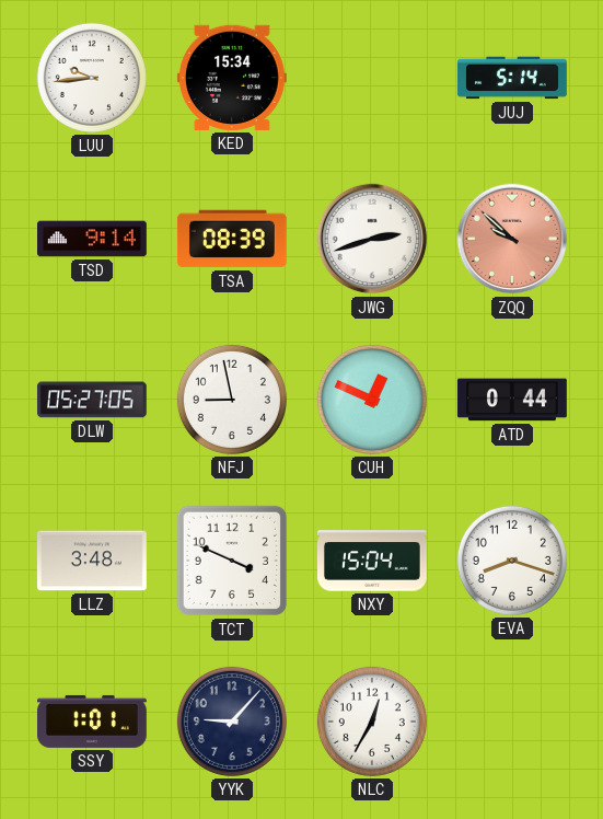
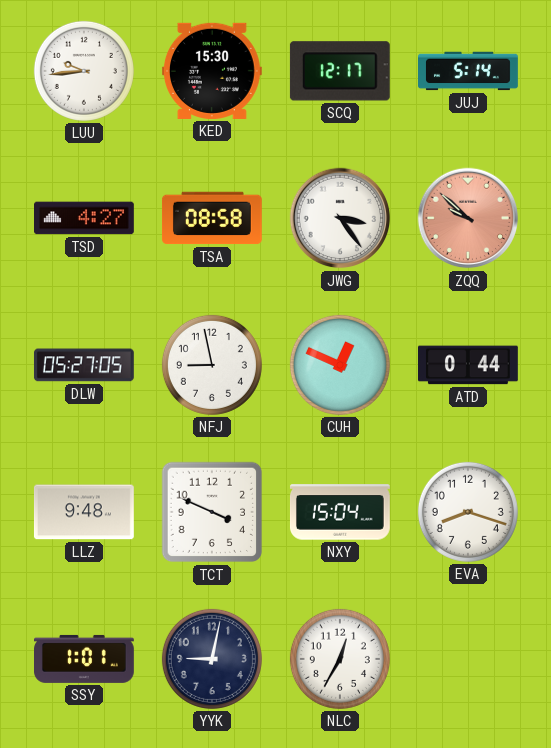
KED: 15:34 -> 15:30 (212, 71)
SCQ: none -> 12:17 (340, 71)
TSD: 9:14 -> 4:27 (85, 218)
TSA: 08:39 -> 08:58 (212, 218)
JWG: 2:42 -> 3:24 (340, 218)
LLZ: 3:48 -> 9:48 (84, 512)
YYK: 9:07 -> 9:02 (212, 659)
